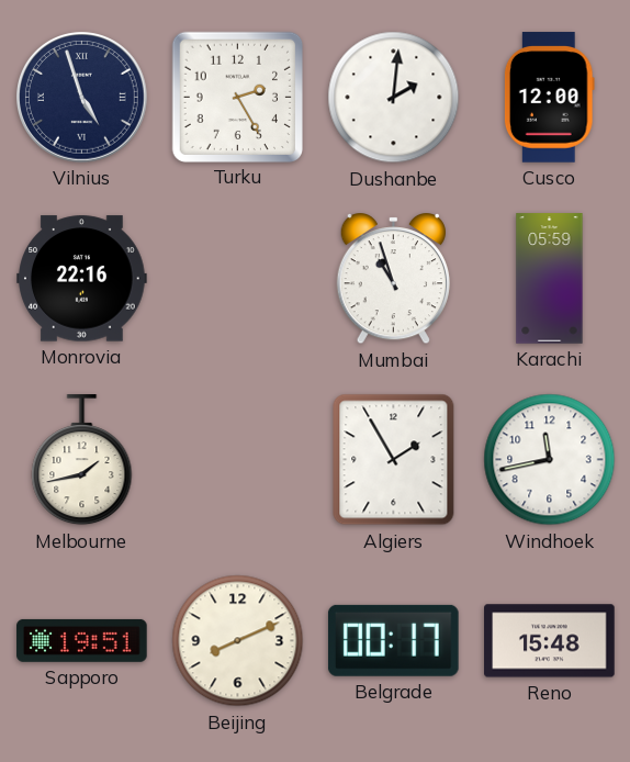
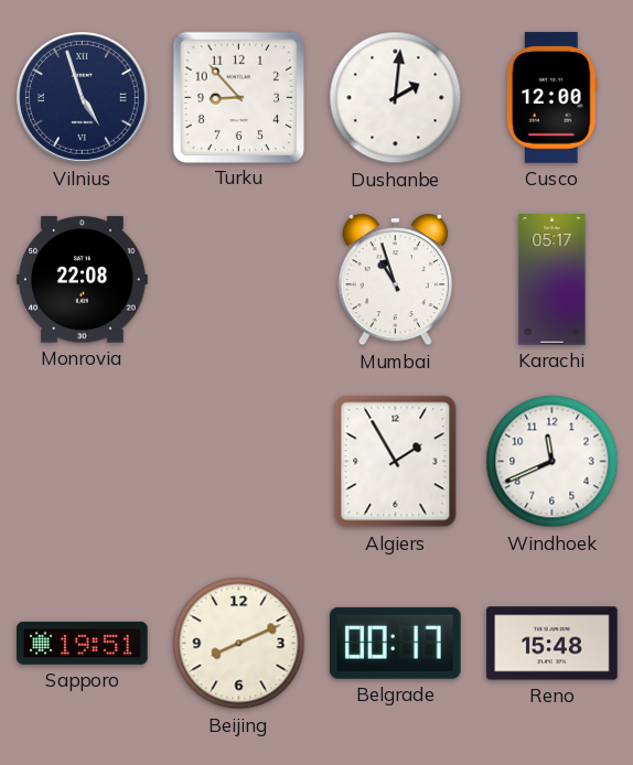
Turku: 2:25 -> 8:53 (238, 97)
Monrovia: 22:16 -> 22:08 (83, 280)
Karachi: 05:59 -> 05:17 (552, 280)
Melbourne: 1:43 -> none (82, 460)
Windhoek: 11:43 -> 11:41 (552, 462)
